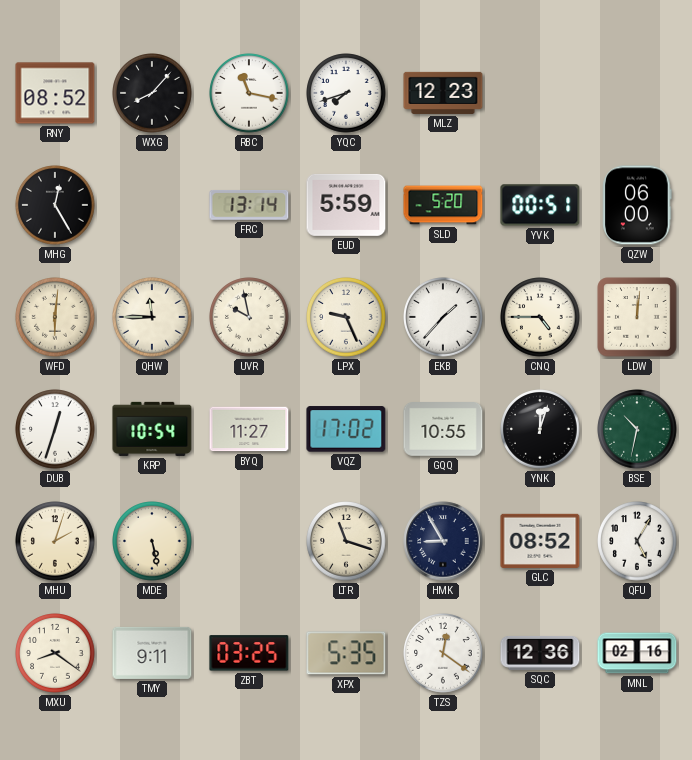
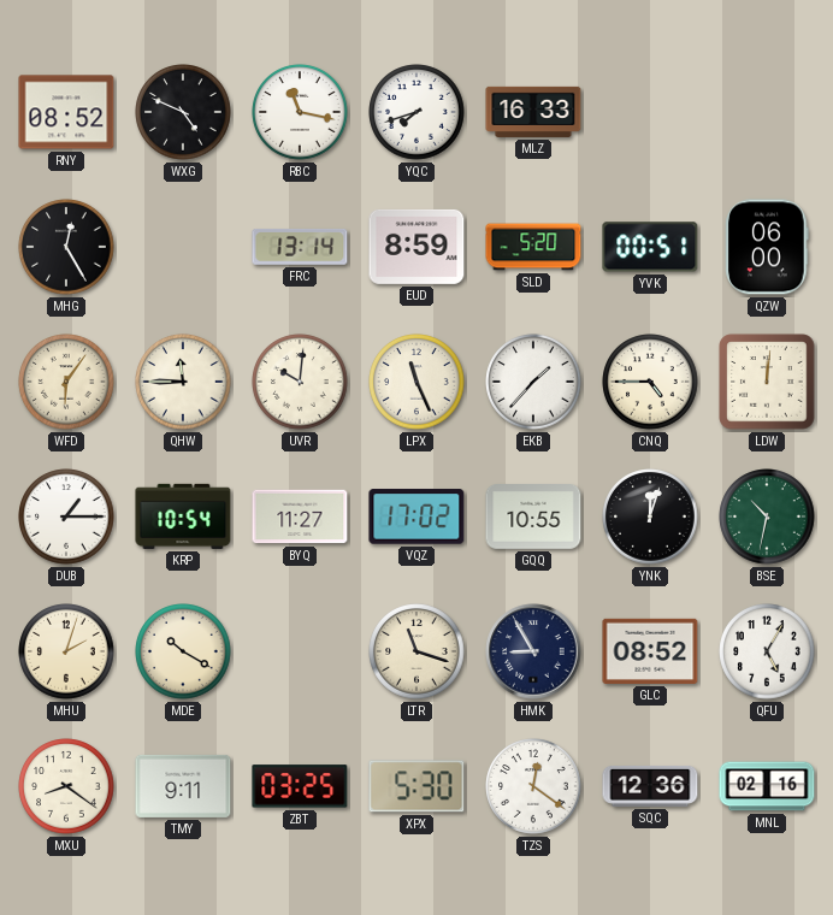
WXG: 8:07 -> 4:49 (183, 112)
MLZ: 12:23 -> 16:33 (533, 112)
EUD: 5:59 -> 8:59 (416, 247)
WFD: 6:01 -> 6:06 (66, 382)
UVR: 9:58 -> 10:01 (300, 382)
LPX: 9:26 -> 11:26 (416, 382)
DUB: 12:33 -> 1:15 (66, 516)
MDE: 5:28 -> 10:20 (183, 651)
XPX: 5:35 -> 5:30 (416, 786)
